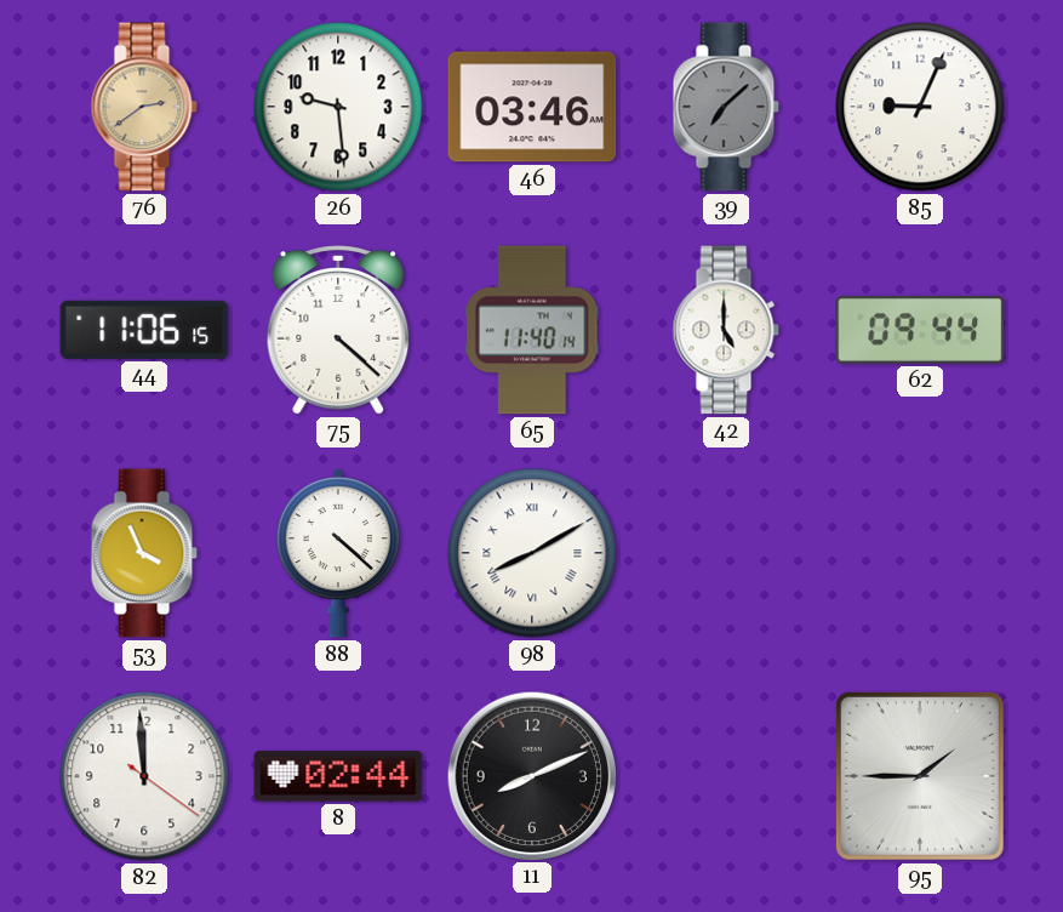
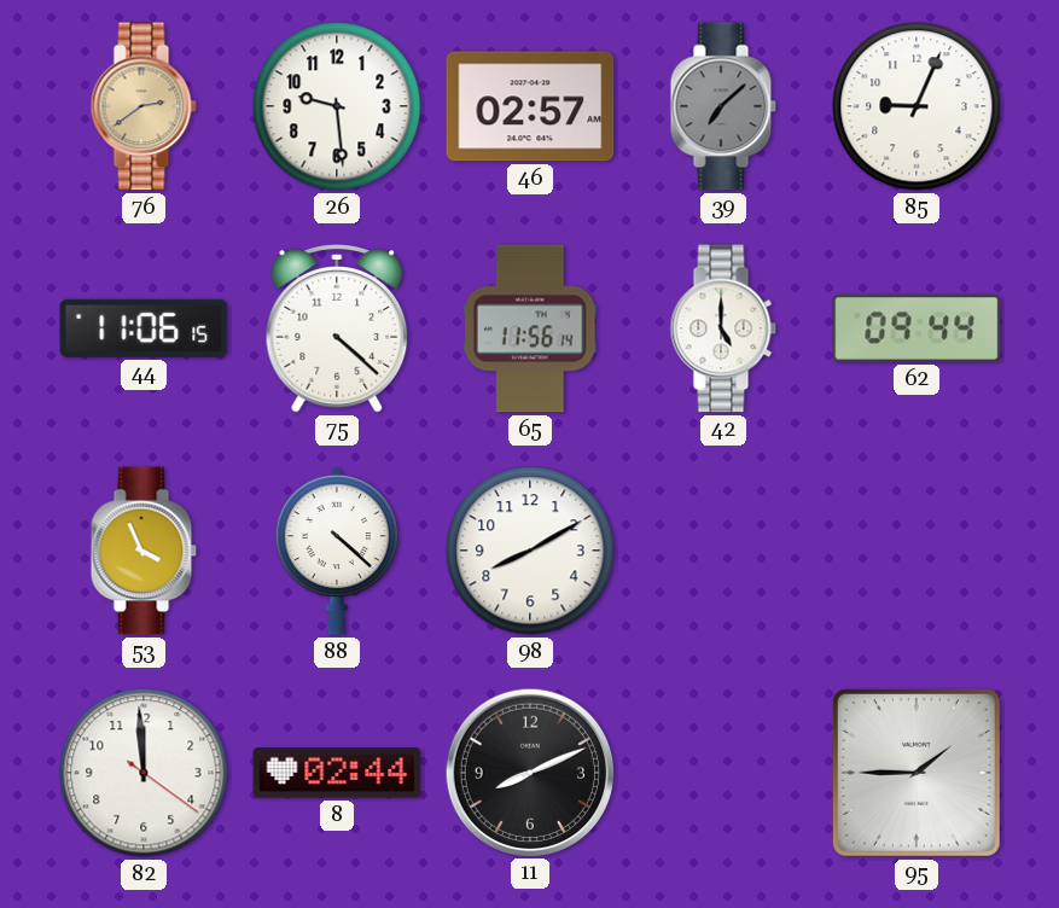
46: 03:46 -> 02:57 (530, 106)
65: 11:40 -> 11:56 (530, 328)
98 numerals: Roman -> Arabic (530, 551)
